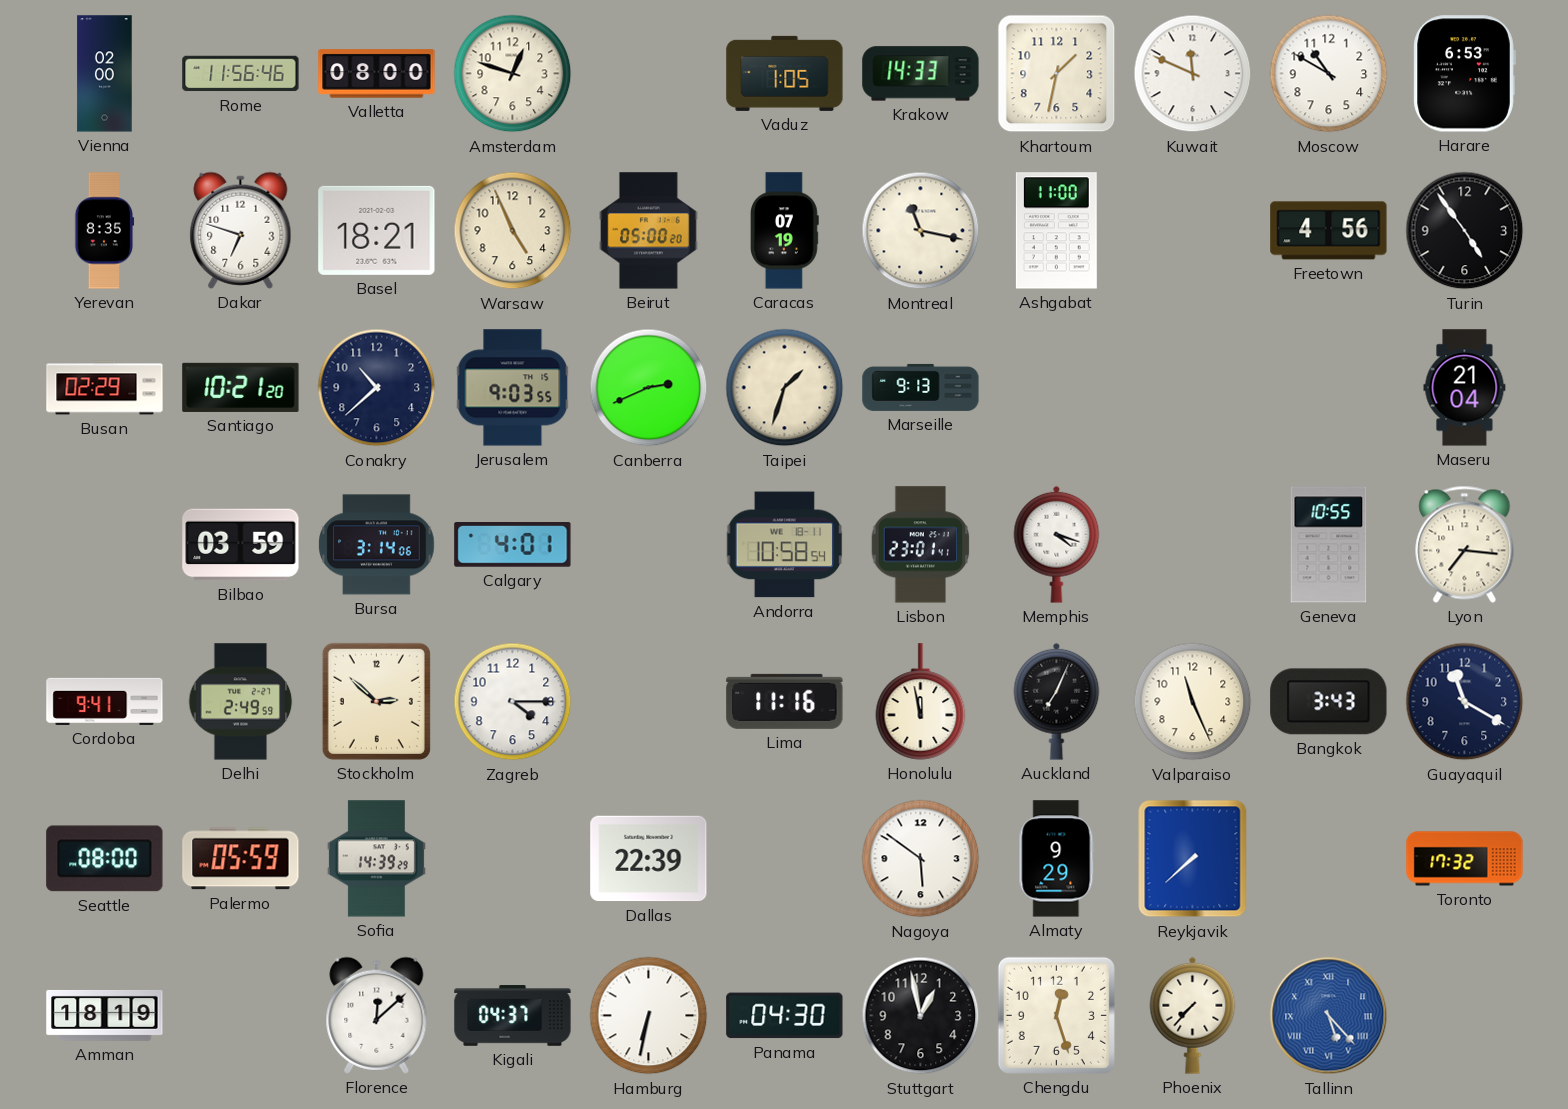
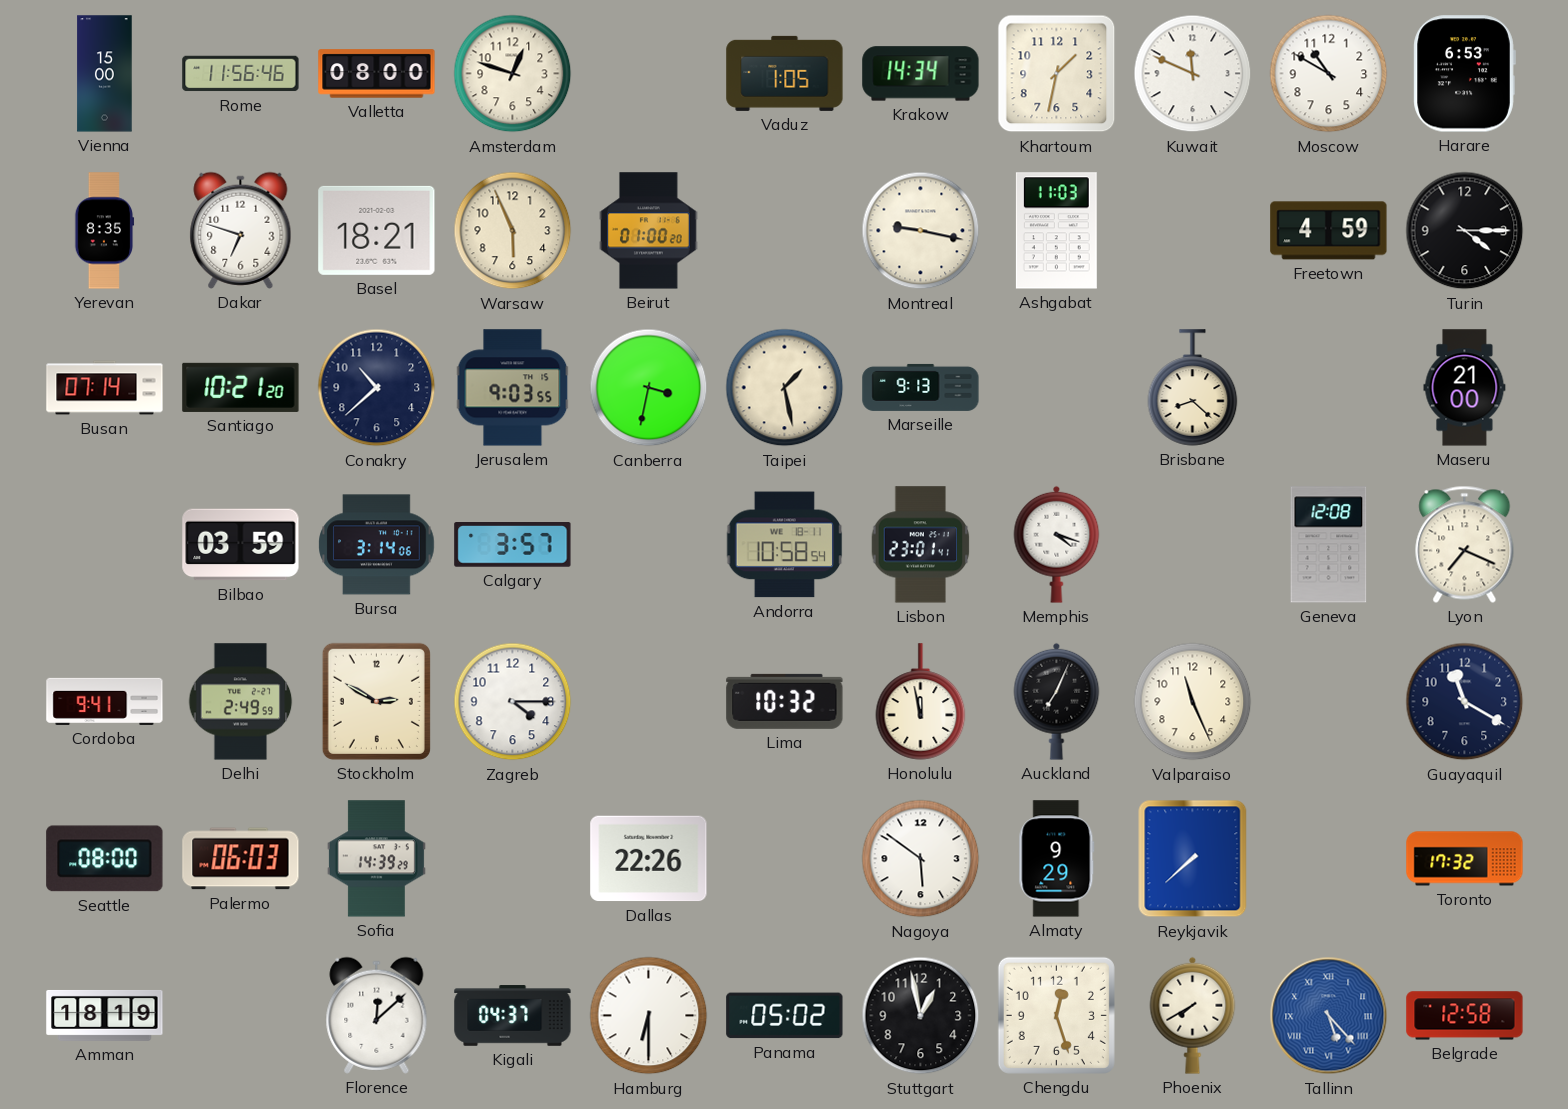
Vienna: 02:00 -> 15:00 (105, 74)
Krakow: 14:33 -> 14:34 (921, 74)
Warsaw: 4:56 -> 5:56 (513, 231)
Beirut: 05:00 -> 01:00 (649, 231)
Caracas: 07:19 -> none (785, 231)
Montreal: 11:17 -> 9:17 (921, 231)
Ashgabat: 11:00 -> 11:03 (1056, 231)
Freetown: 4:56 -> 4:59 (1329, 231)
Turin: 4:54 -> 4:15 (1465, 231)
Busan: 02:29 -> 07:14 (105, 388)
Canberra: 2:41 -> 3:32 (649, 388)
Taipei: 1:33 -> 1:28 (785, 388)
Brisbane: none -> 8:22 (1193, 388)
Maseru: 21:04 -> 21:00 (1465, 388)
Calgary: 4:01 -> 3:57 (513, 545)
Geneva: 10:55 -> 12:08 (1329, 545)
Lyon: 7:16 -> 7:19 (1465, 544)
Stockholm: 2:52 -> 2:50 (376, 701)
Lima: 11:16 -> 10:32 (785, 701)
Bangkok: 3:43 -> none (1329, 702)
Palermo: 05:59 -> 06:03 (241, 859)
Dallas: 22:39 -> 22:26 (649, 859)
Hamburg: 6:32 -> 6:30 (649, 1016)
Panama: 04:30 -> 05:02 (785, 1016)
Phoenix: 7:37 -> 7:40 (1193, 1015)
Belgrade: none -> 12:58 (1465, 1016)
